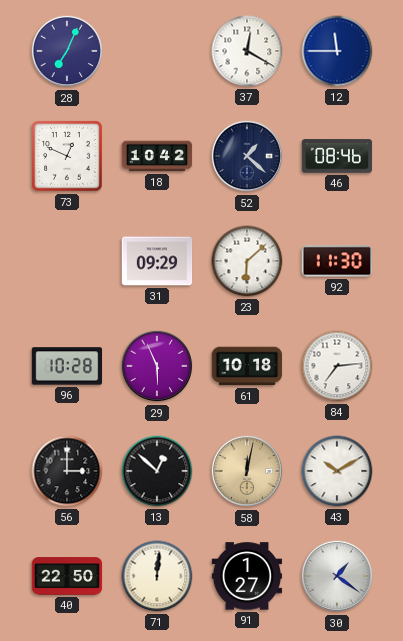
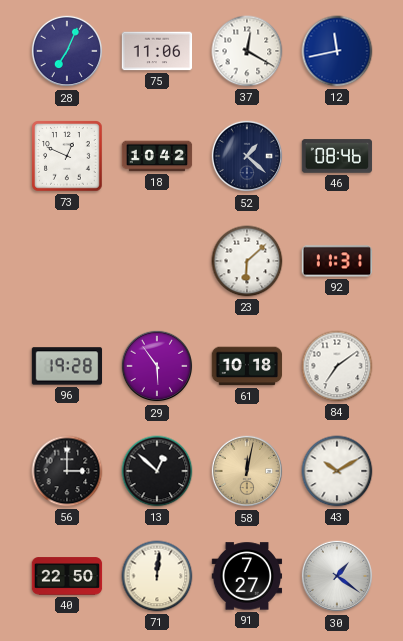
75: none -> 11:06 (157, 51)
12: 11:45 -> 11:43 (337, 51)
31: 09:29 -> none (157, 261)
92: 11:30 -> 11:31 (337, 261)
96: 10:28 -> 19:28 (67, 366)
29: 5:56 -> 5:54 (157, 366)
84: 7:14 -> 7:09 (337, 366)
91: 1:27 -> 7:27 (247, 576)
